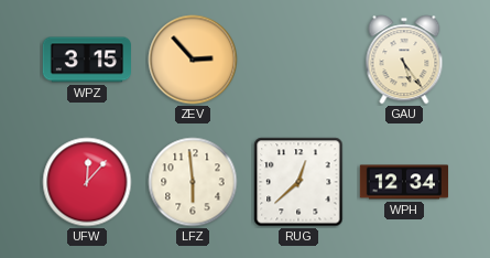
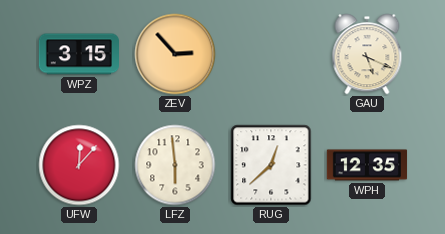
GAU: 5:24 -> 5:19 (367, 54)
WPH: 12:34 -> 12:35 (367, 165)
